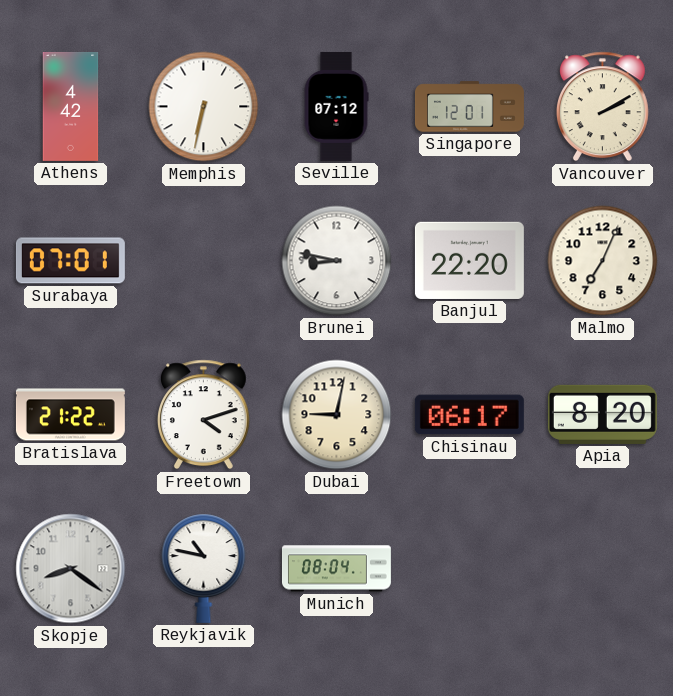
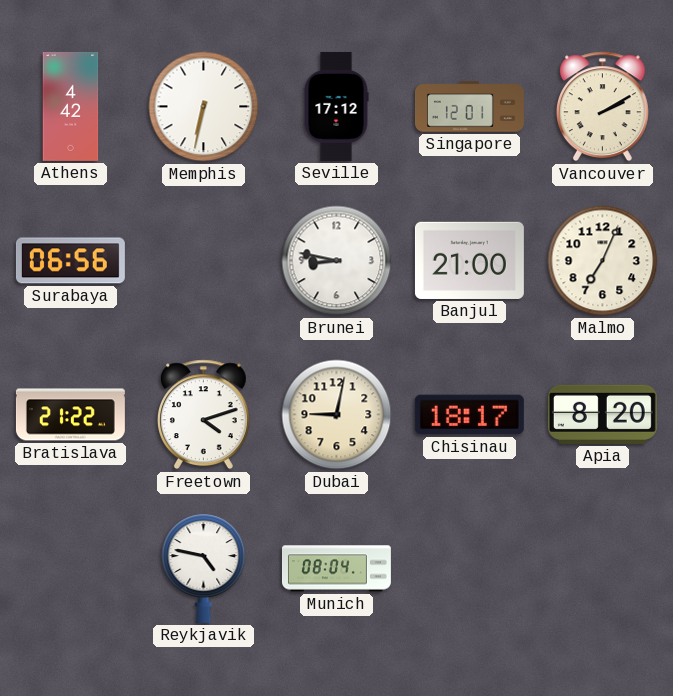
Seville: 07:12 -> 17:12 (336, 106)
Surabaya: 07:01 -> 06:56 (70, 261)
Banjul: 22:20 -> 21:00 (469, 260)
Chisinau: 06:17 -> 18:17 (469, 415)
Skopje: 8:21 -> none (71, 569)
Reykjavik: 10:47 -> 4:47 (204, 568)
